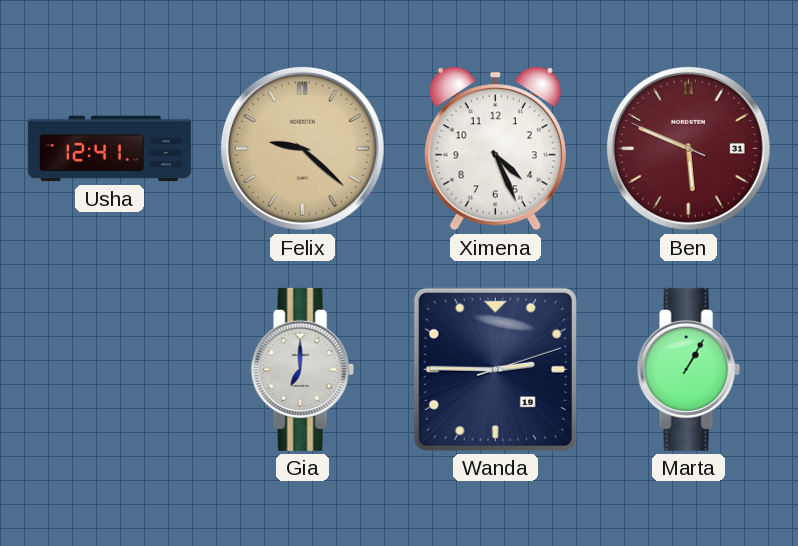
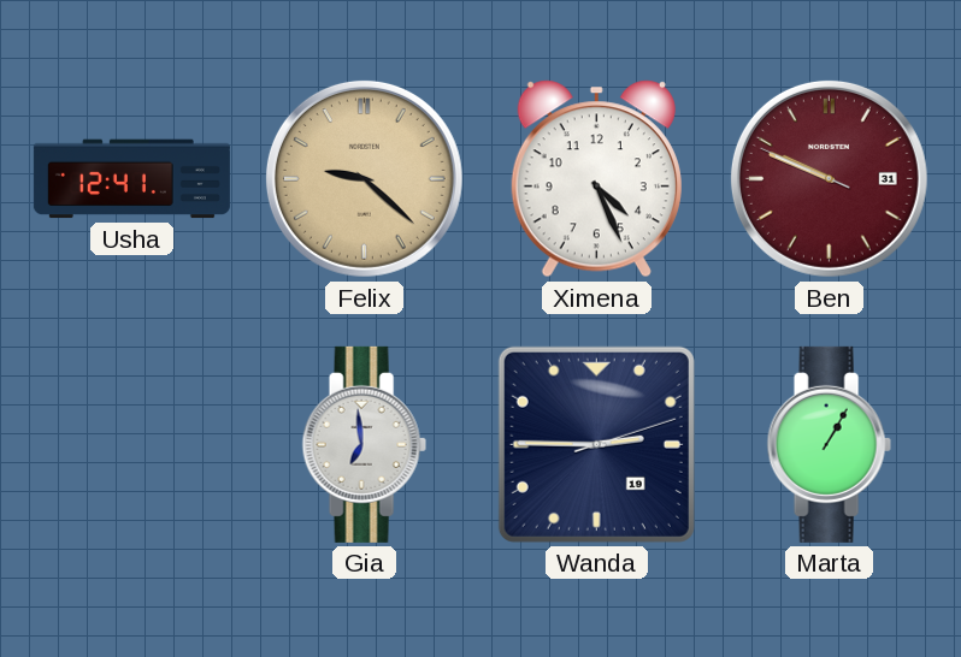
Ben: 5:48 -> 9:48 (829, 178)
Gia: 7:00 -> 6:59 (364, 444)
